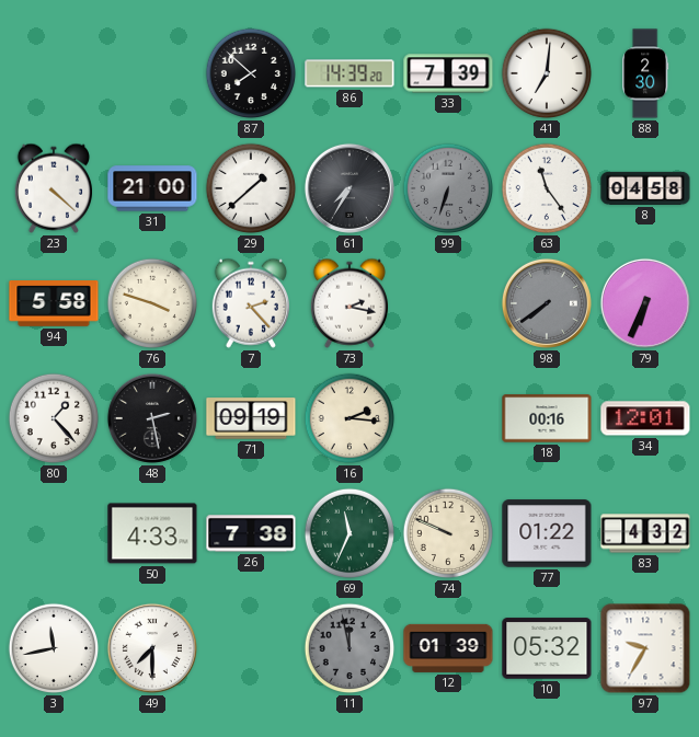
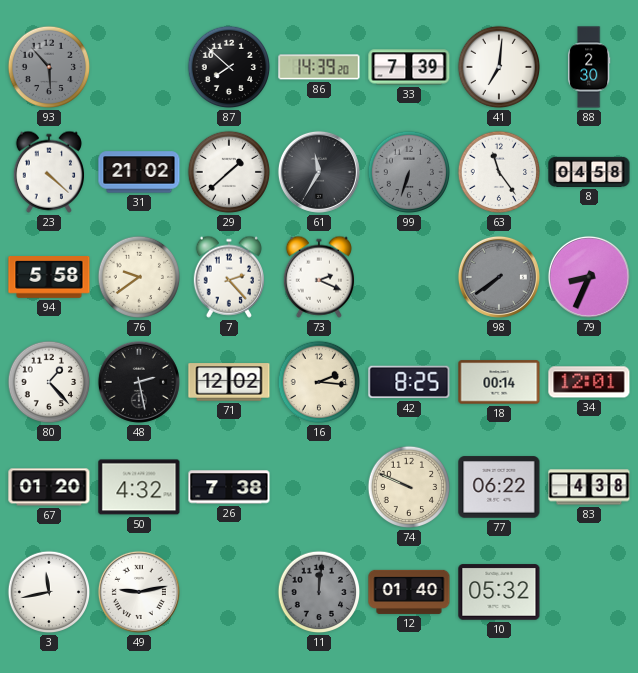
93: none -> 5:53 (49, 67)
31: 21:00 -> 21:02 (139, 172)
61: 7:35 -> 11:35 (319, 172)
76: 3:48 -> 9:39 (139, 277)
73: 2:17 -> 2:19 (318, 277)
79: 6:34 -> 8:34 (589, 277)
71: 09:19 -> 12:02 (229, 382)
42: none -> 8:25 (409, 382)
18: 00:16 -> 00:14 (499, 382)
67: none -> 01:20 (49, 487)
50: 4:33 -> 4:32 (139, 487)
69: 11:34 -> none (349, 533)
77: 01:22 -> 06:22 (499, 487)
83: 4:32 -> 4:38 (589, 487)
49: 7:30 -> 9:13 (139, 592)
11: 11:58 -> 12:01 (319, 592)
12: 01:39 -> 01:40 (409, 592)
97: 9:35 -> none (645, 648)
